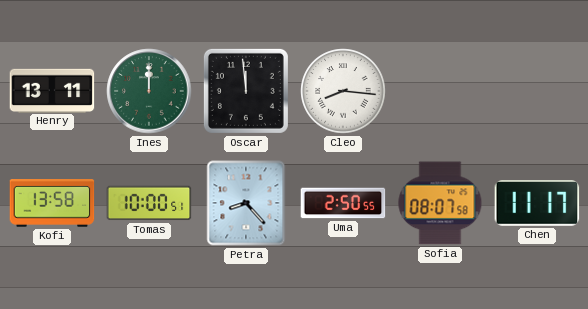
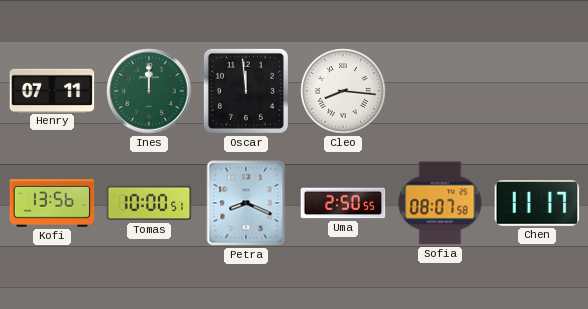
Henry: 13:11 -> 07:11 (52, 90)
Kofi: 13:58 -> 13:56 (52, 204)
Petra: 8:23 -> 8:19 (246, 203)
